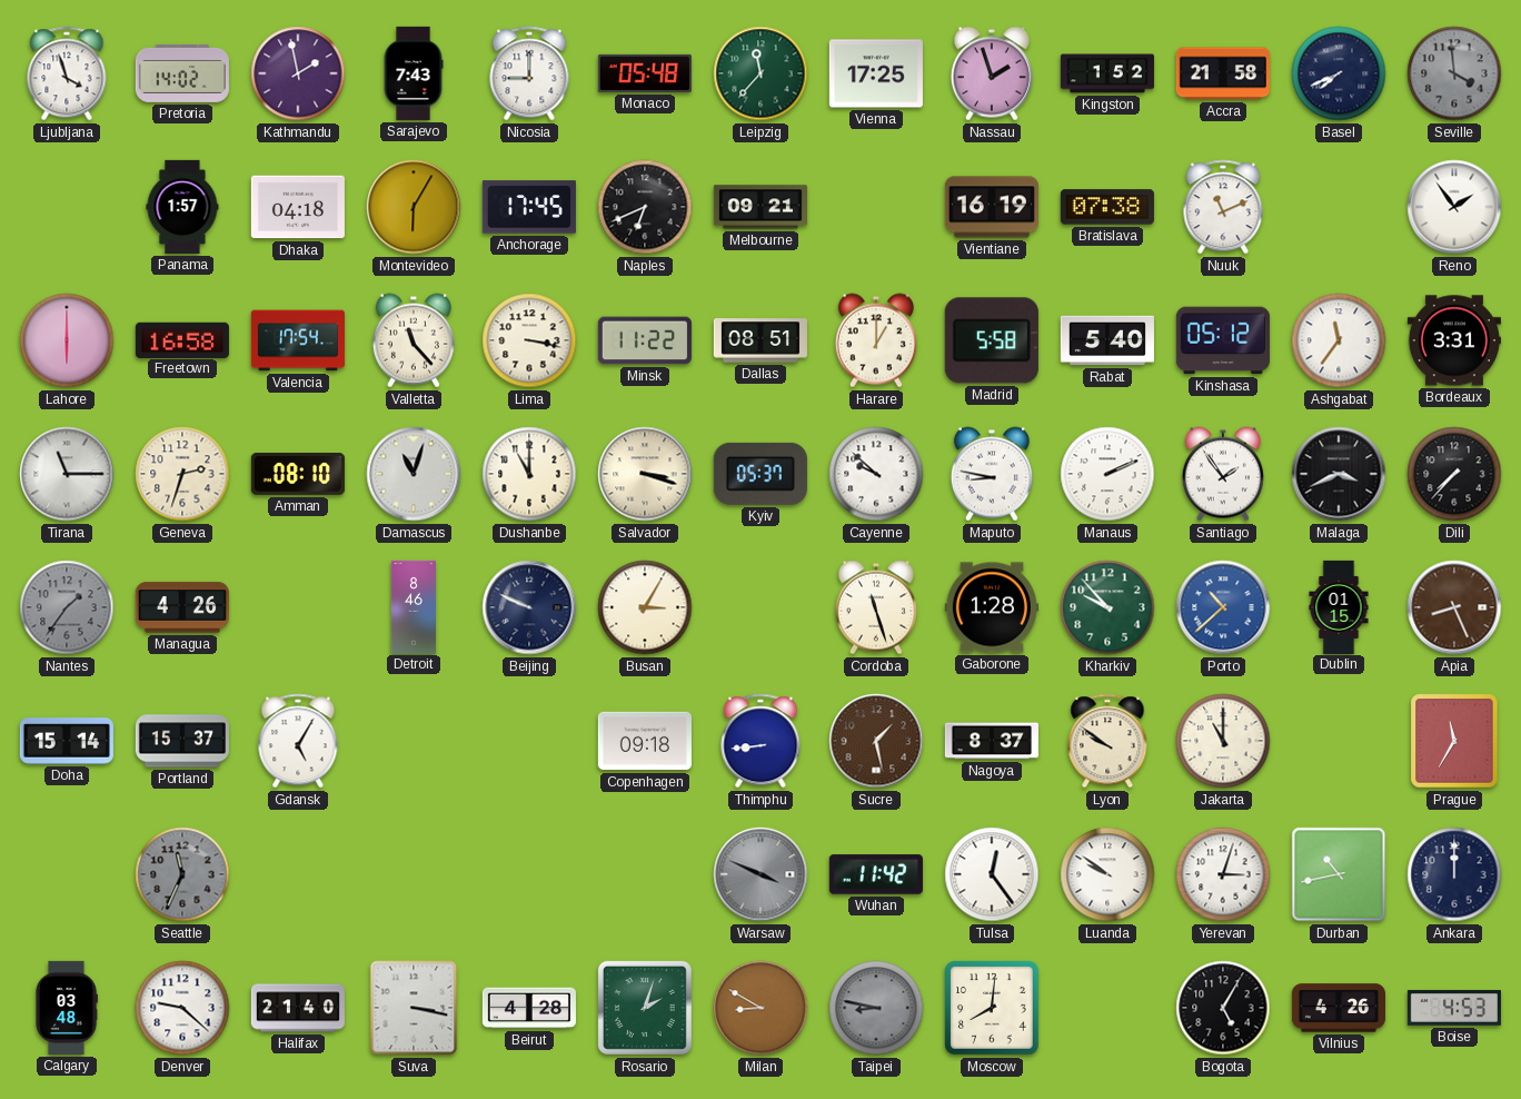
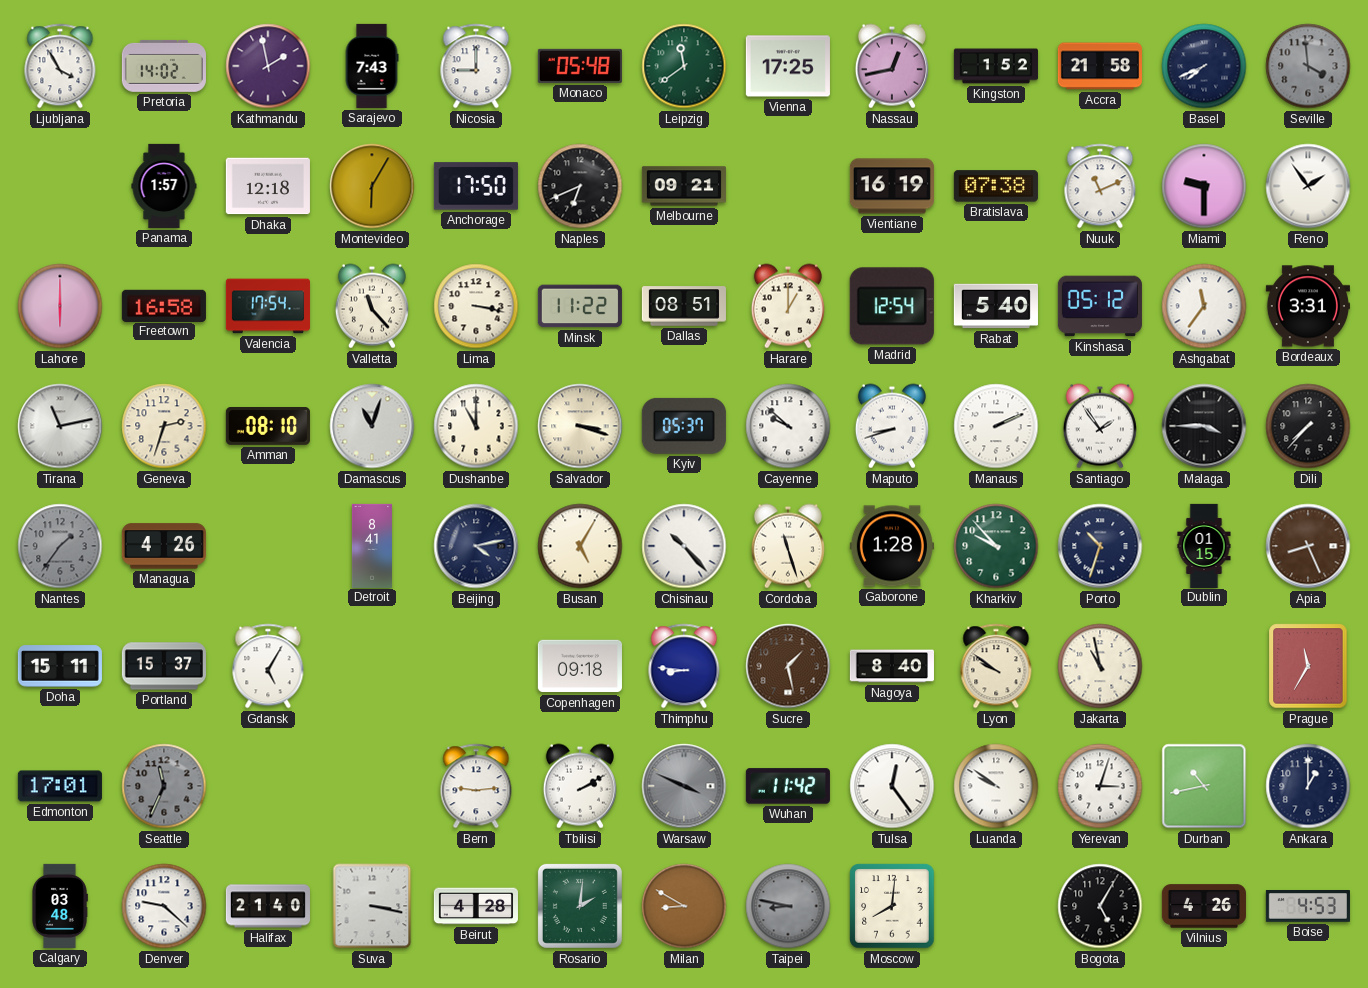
Ljubljana: 3:57 -> 3:55 (60, 66)
Leipzig: 11:37 -> 11:39 (684, 66)
Nassau: 1:57 -> 12:43 (892, 66)
Dhaka: 04:18 -> 12:18 (268, 186)
Anchorage: 17:45 -> 17:50 (476, 186)
Miami: none -> 9:30 (1204, 186)
Madrid: 5:58 -> 12:54 (892, 306)
Tirana: 11:15 -> 11:13 (60, 426)
Maputo: 8:47 -> 8:42 (892, 426)
Malaga: 3:41 -> 3:45 (1204, 426)
Detroit: 8:46 -> 8:41 (372, 545)
Beijing: 9:49 -> 4:13 (476, 546)
Busan: 3:05 -> 5:05 (580, 546)
Chisinau: none -> 10:23 (684, 546)
Porto: 10:38 -> 10:33 (1100, 546)
Porto dial: blue -> navy (1100, 546)
Doha: 15:14 -> 15:11 (60, 666)
Thimphu: 8:44 -> 8:46 (684, 666)
Nagoya: 8:37 -> 8:40 (892, 666)
Jakarta: 11:00 -> 10:58 (1100, 666)
Edmonton: none -> 17:01 (60, 786)
Bern: none -> 9:14 (476, 786)
Tbilisi: none -> 2:10 (580, 786)
Ankara: 12:00 -> 1:00 (1308, 786)
Rosario: 2:03 -> 2:01 (580, 906)
